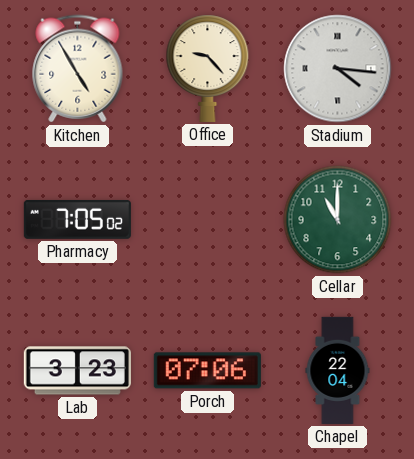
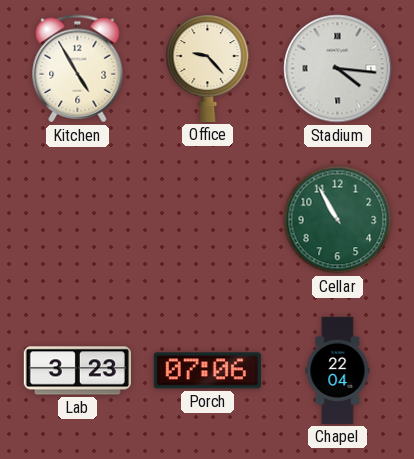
Pharmacy: 7:05 -> none (77, 219)
Cellar: 11:00 -> 10:55 (338, 220)
